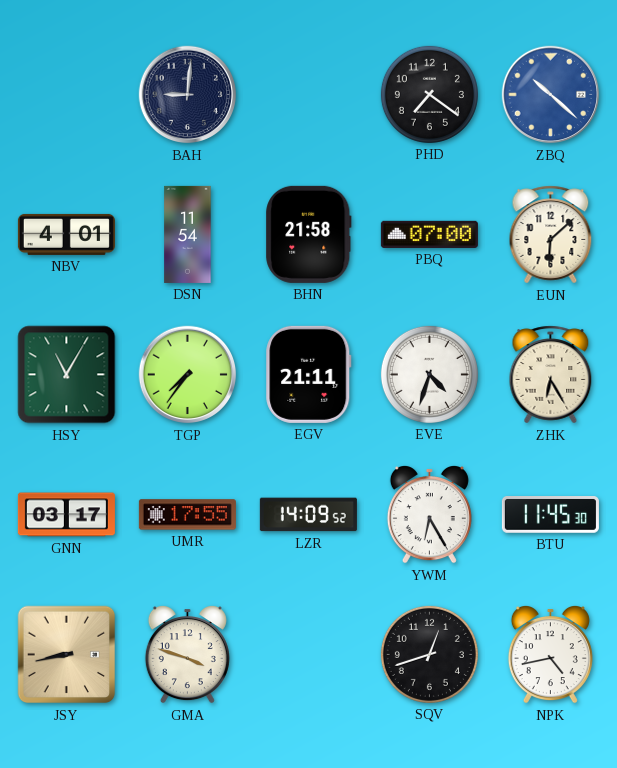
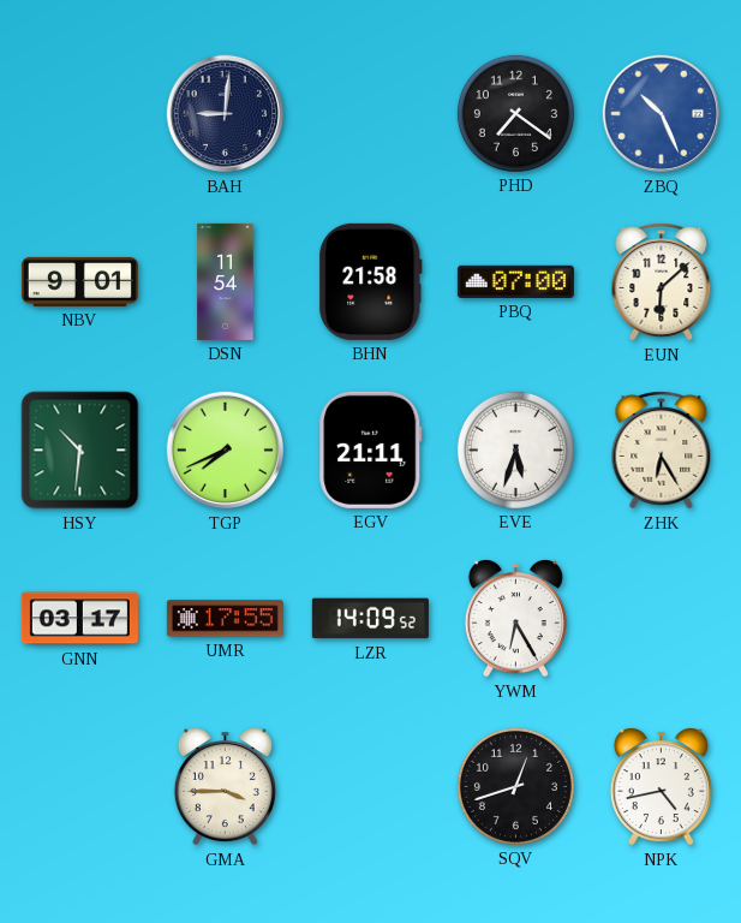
ZBQ: 10:22 -> 10:26 (662, 114)
NBV: 4:01 -> 9:01 (79, 281)
HSY: 11:05 -> 10:31 (80, 451)
TGP: 7:36 -> 7:41 (226, 451)
EVE: 4:33 -> 5:33 (515, 449)
BTU: 11:45 -> none (550, 515)
JSY: 8:43 -> none (67, 655)
GMA: 3:48 -> 3:45 (225, 787)
